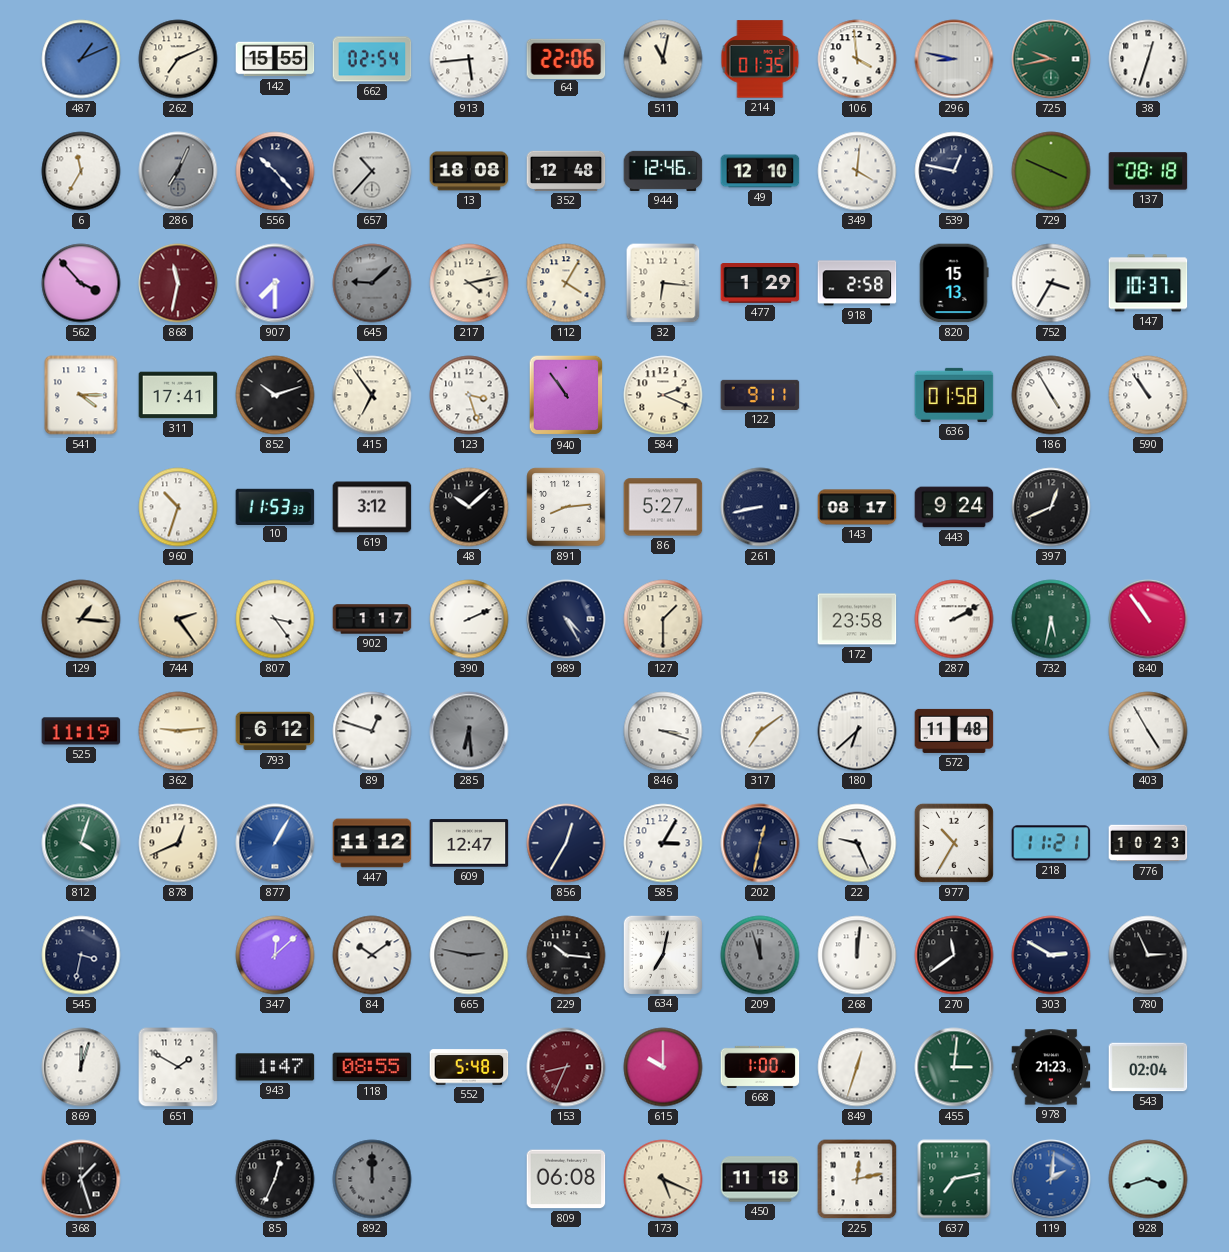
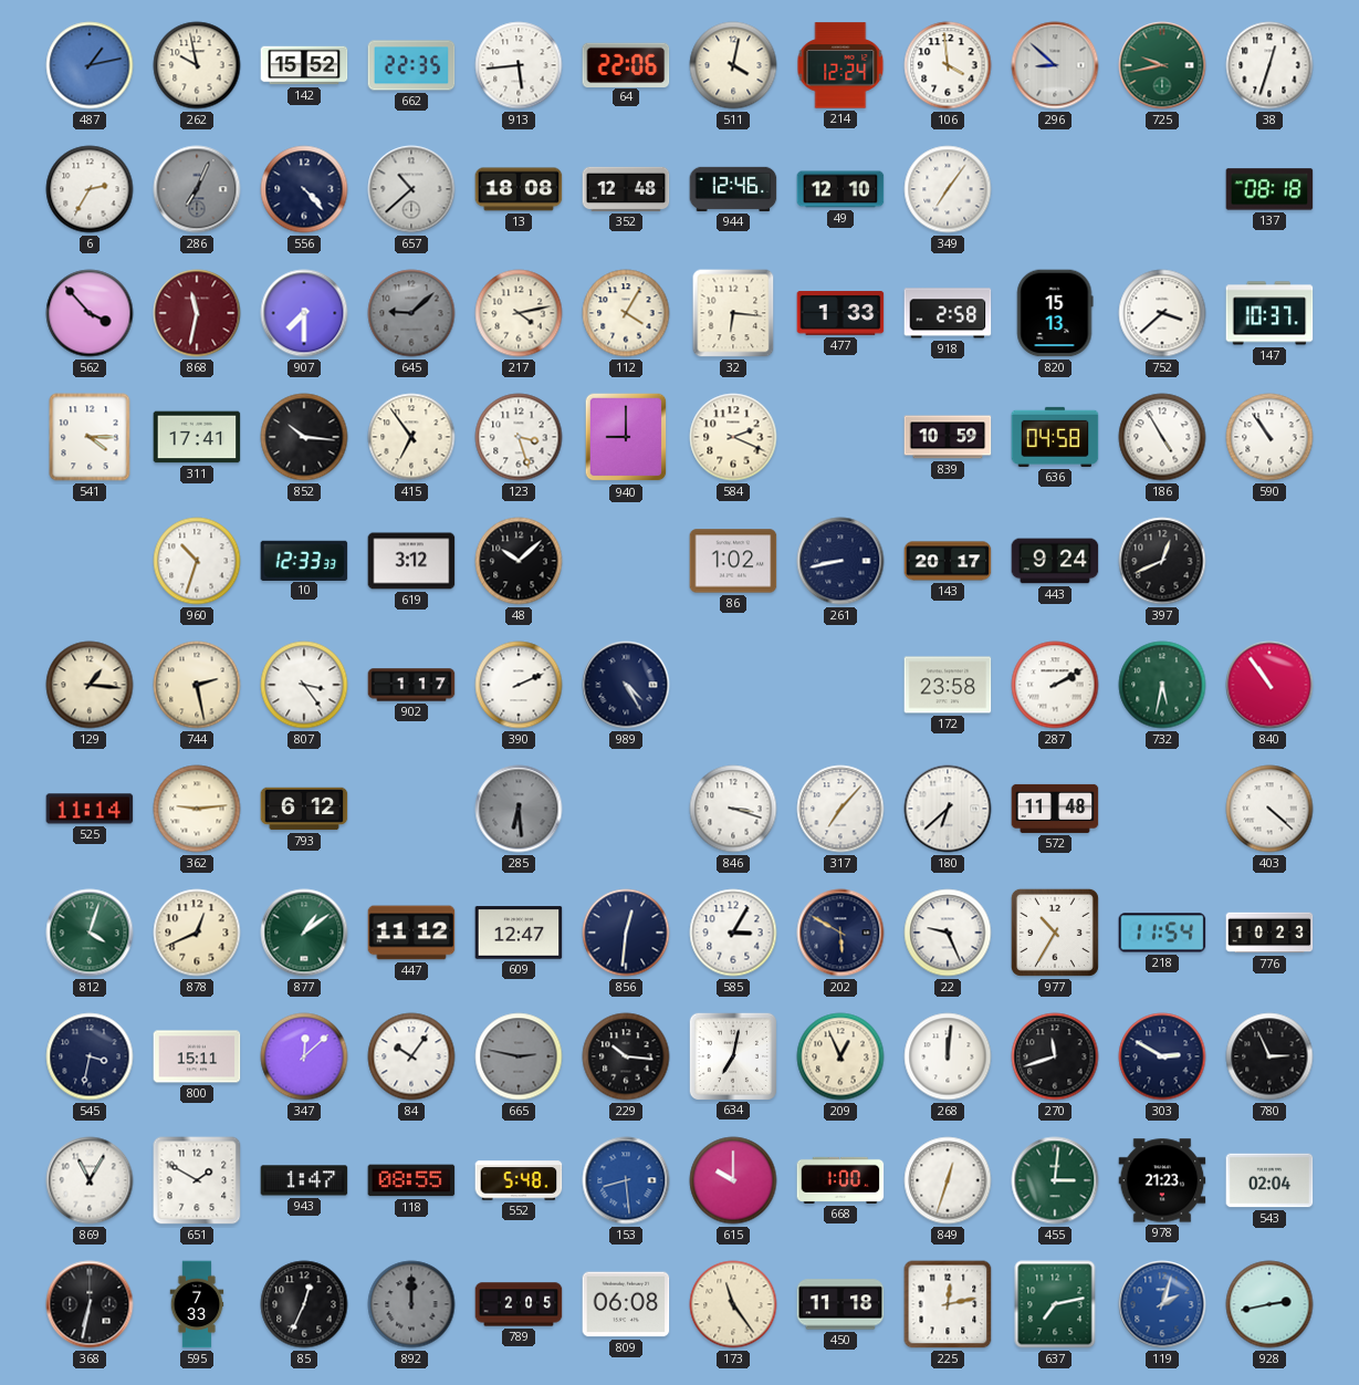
487: 1:11 -> 1:13 (90, 65)
262: 7:11 -> 9:58 (197, 65)
142: 15:55 -> 15:52 (304, 65)
662: 02:54 -> 22:35 (411, 65)
511: 11:02 -> 4:02 (733, 65)
214: 01:35 -> 12:24 (840, 65)
296: 8:47 -> 8:52 (1055, 65)
6: 11:35 -> 2:35 (90, 189)
556: 10:23 -> 4:23 (304, 189)
657: 10:37 -> 10:38 (411, 189)
349: 4:01 -> 7:06 (948, 189)
539: 12:47 -> none (954, 171)
729: 3:49 -> none (1051, 171)
477: 1:29 -> 1:33 (840, 314)
752: 3:35 -> 3:38 (1162, 313)
852: 10:12 -> 10:16 (304, 437)
940: 10:54 -> 9:00 (626, 437)
122: 9:11 -> none (760, 395)
839: none -> 10:59 (948, 437)
636: 01:58 -> 04:58 (1055, 437)
10: 11:53 -> 12:33 (304, 560)
891: 8:14 -> none (566, 507)
86: 5:27 -> 1:02 (733, 561)
143: 08:17 -> 20:17 (948, 561)
744: 2:24 -> 2:28 (197, 685)
127: 1:30 -> none (663, 619)
525: 11:19 -> 11:14 (90, 809)
89: 12:48 -> none (372, 731)
317: 7:09 -> 7:07 (840, 809)
403: 4:55 -> 4:22 (1269, 809)
877: 1:05 -> 1:09 (304, 933)
877 dial: blue -> green (304, 933)
856: 12:35 -> 12:31 (626, 933)
202: 12:32 -> 5:50 (840, 933)
218: 11:21 -> 11:54 (1162, 933)
800: none -> 15:11 (197, 1056)
84: 10:09 -> 10:06 (411, 1056)
209: 11:57 -> 12:56 (840, 1056)
209 dial: grey -> cream (840, 1056)
270: 11:39 -> 11:42 (1055, 1056)
869: 12:03 -> 11:05 (90, 1180)
153: 8:34 -> 8:29 (626, 1180)
153 dial: burgundy -> blue (626, 1180)
368: 1:27 -> 6:32 (90, 1304)
595: none -> 7:33 (197, 1304)
789: none -> 2:05 (519, 1304)
173: 5:19 -> 11:24 (733, 1304)
119: 2:01 -> 2:03 (1162, 1304)
928: 3:42 -> 2:43 (1269, 1304)
